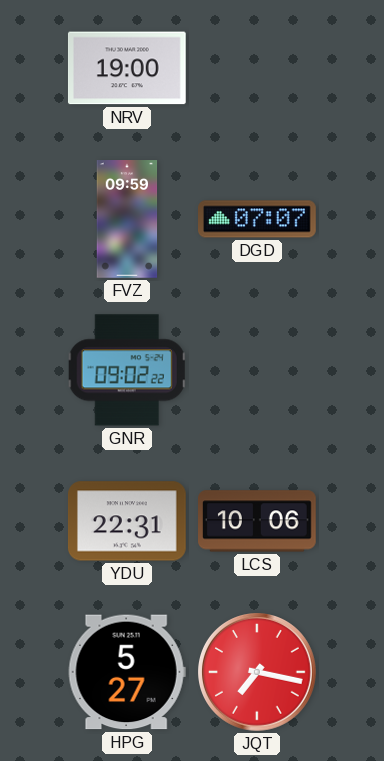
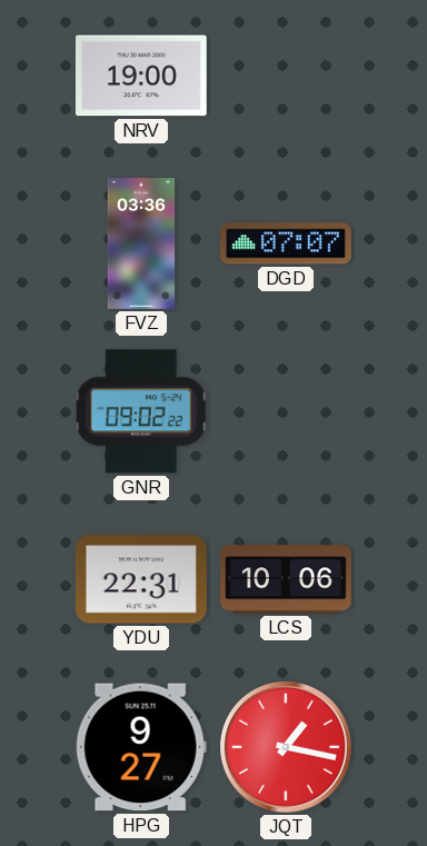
FVZ: 09:59 -> 03:36 (141, 243)
HPG: 5:27 -> 9:27 (141, 747)
JQT: 7:17 -> 1:17 (287, 748)
